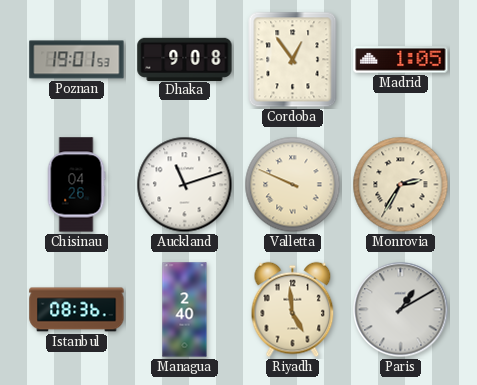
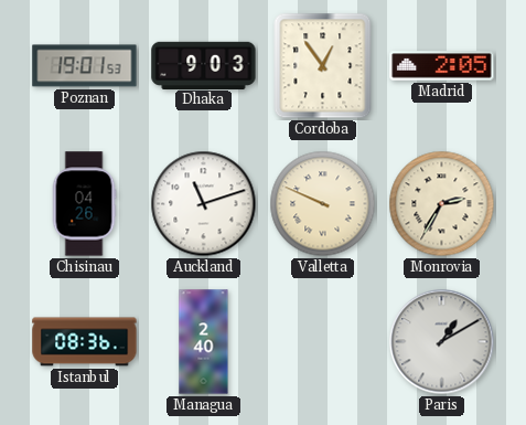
Dhaka: 9:08 -> 9:03 (204, 65)
Madrid: 1:05 -> 2:05 (442, 66)
Riyadh: 4:59 -> none (293, 310)
